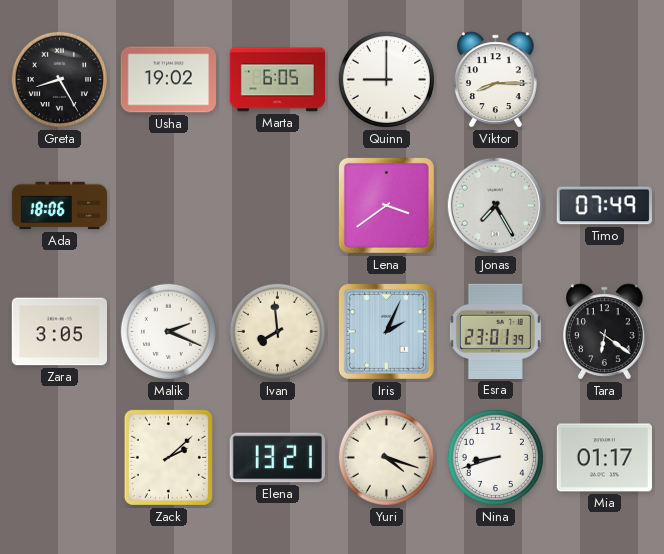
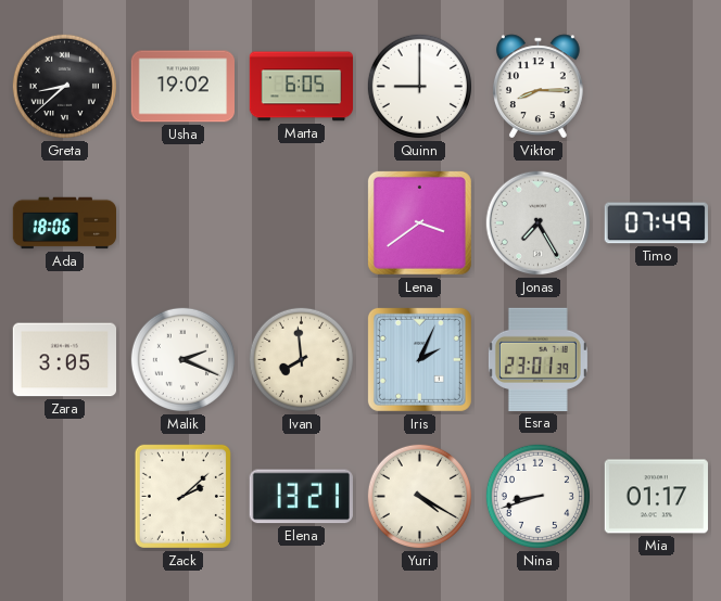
Greta: 8:25 -> 8:38 (64, 86)
Tara: 6:21 -> none (605, 332)
Yuri: 4:18 -> 4:20 (419, 496)
